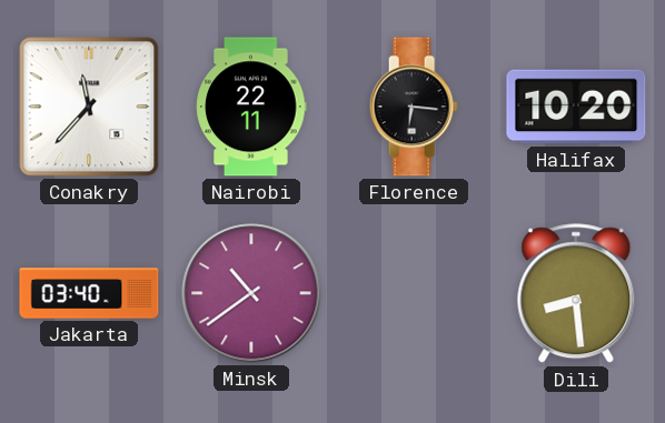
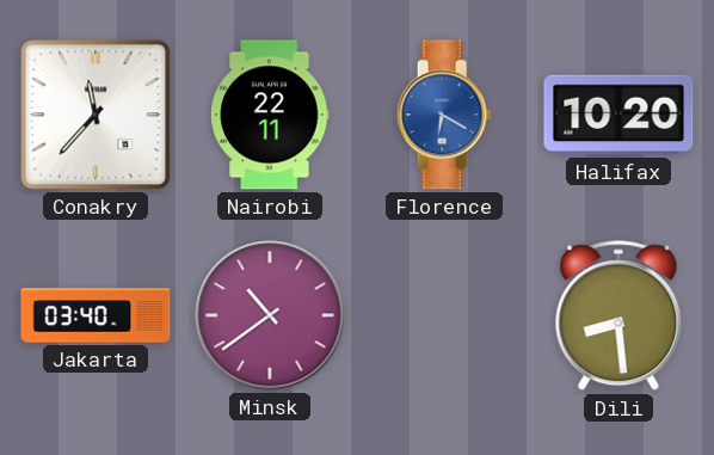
Florence: 6:16 -> 6:20 (444, 115)
Florence dial: black -> blue (444, 115)
